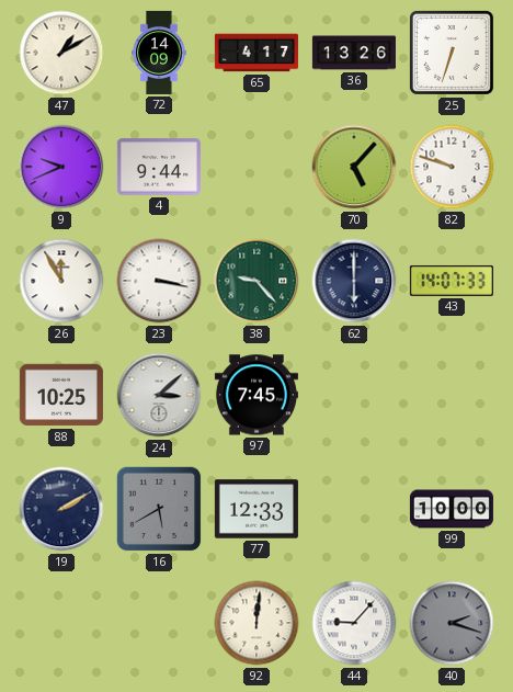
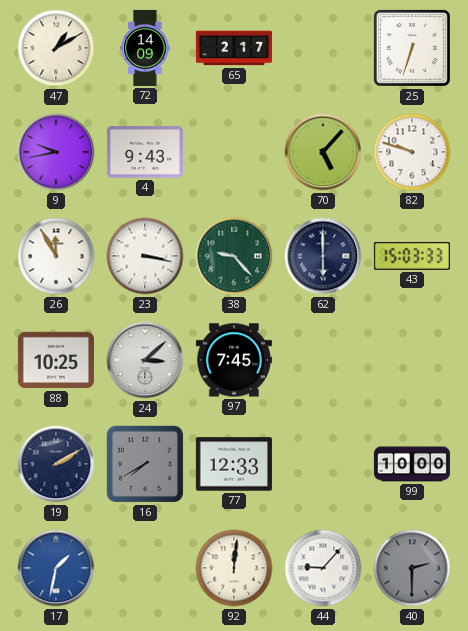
65: 4:17 -> 2:17 (234, 48)
36: 13:26 -> none (354, 53)
9: 9:41 -> 9:43 (56, 152)
4: 9:44 -> 9:43 (145, 152)
43: 14:07 -> 15:03 (412, 256)
16: 5:40 -> 7:40 (145, 464)
17: none -> 1:32 (56, 568)
40: 2:18 -> 2:30 (412, 568)
